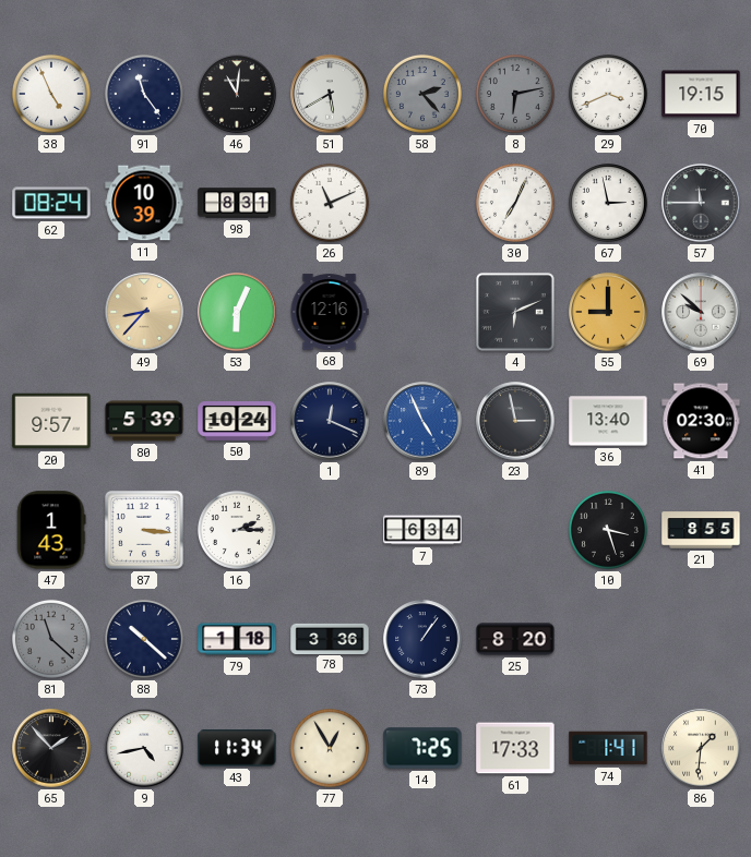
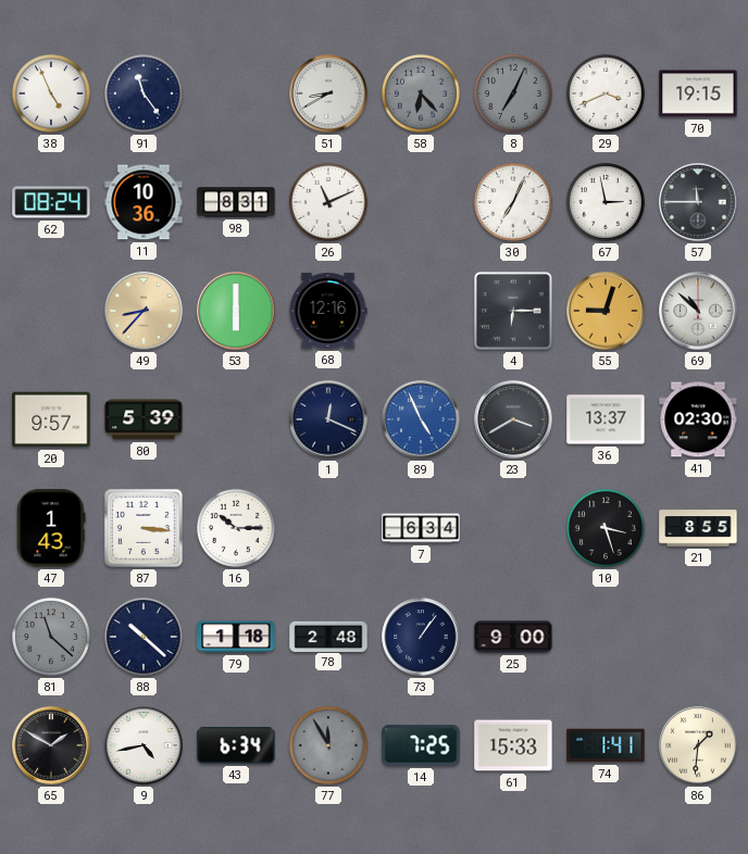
46: 11:01 -> none (237, 94)
51: 5:40 -> 8:40 (328, 93)
58: 2:23 -> 6:23 (421, 93)
8: 6:13 -> 7:04 (513, 93)
11: 10:39 -> 10:36 (144, 202)
53: 6:04 -> 6:00 (236, 311)
4: 6:11 -> 6:15 (513, 311)
55: 9:00 -> 9:03 (606, 311)
69: 9:52 -> 10:52 (698, 311)
50: 10:24 -> none (237, 421)
23: 2:58 -> 3:40 (513, 419)
36: 13:40 -> 13:37 (606, 419)
16: 2:15 -> 10:15 (236, 528)
78: 3:36 -> 2:48 (328, 636)
25: 8:20 -> 9:00 (513, 637)
65: 1:53 -> 1:50 (51, 745)
43: 11:34 -> 6:34 (236, 745)
77: 12:55 -> 11:55 (328, 745)
77 dial: cream -> grey (328, 745)
61: 17:33 -> 15:33 (513, 745)
